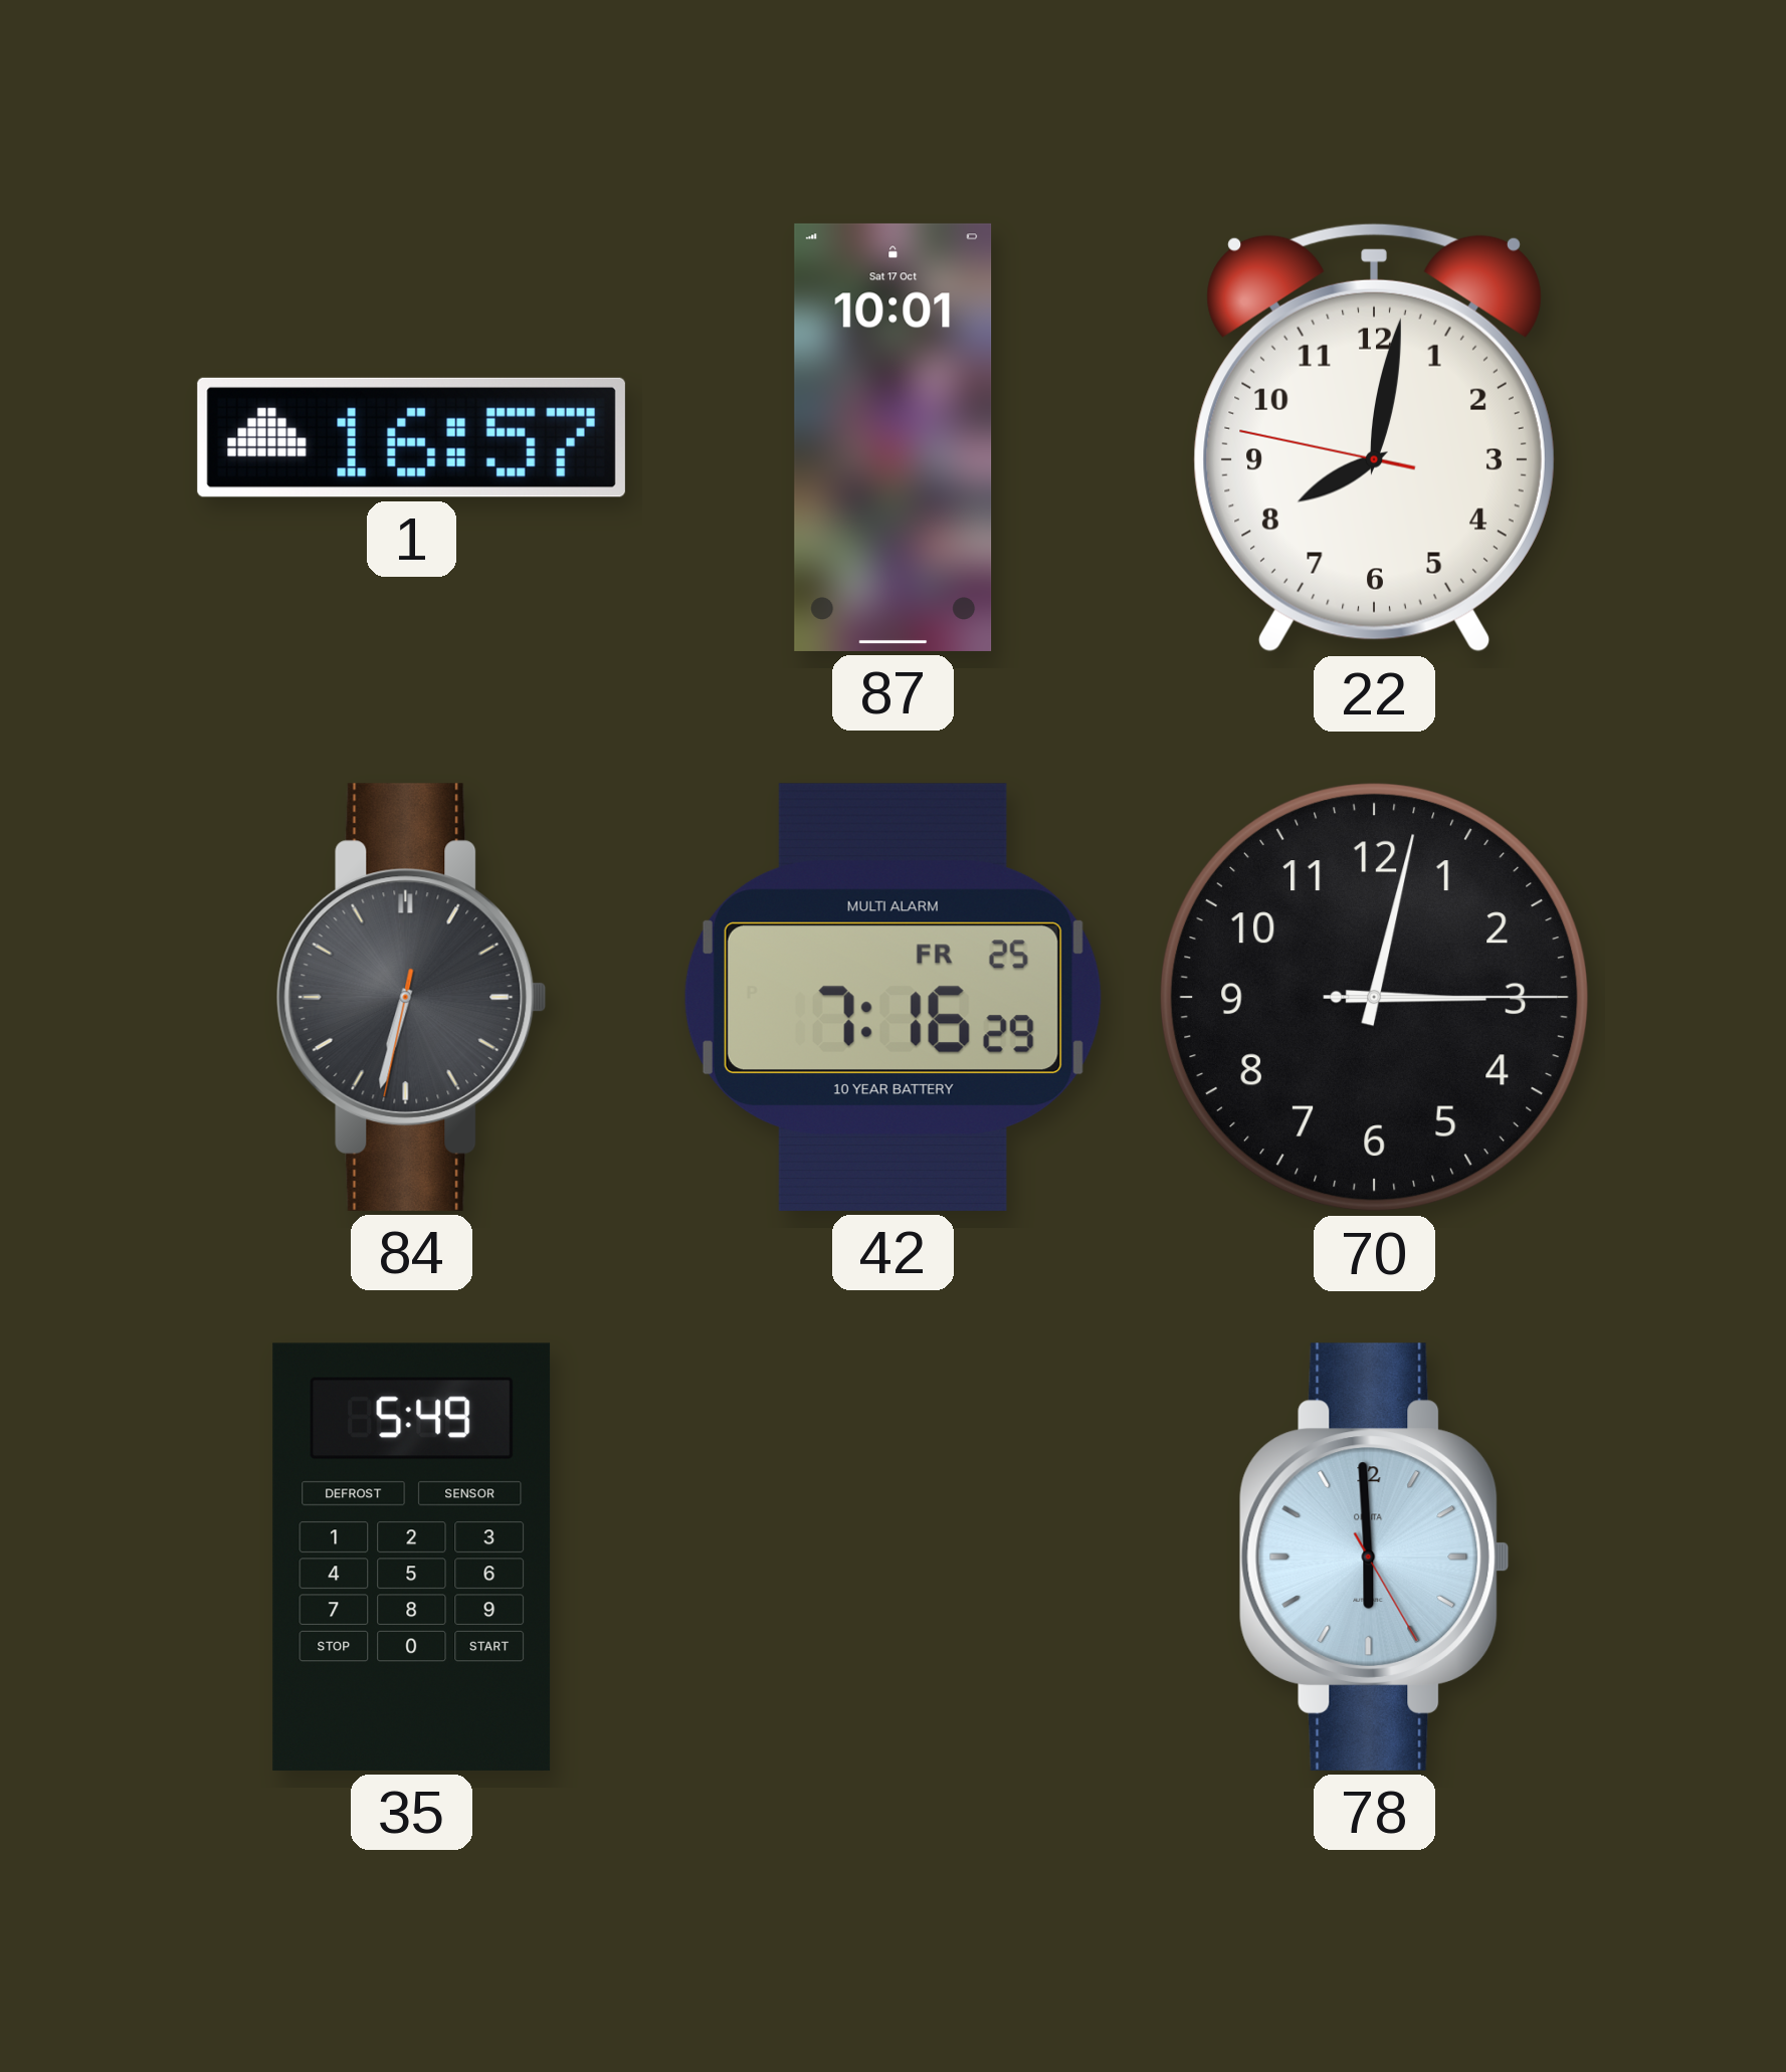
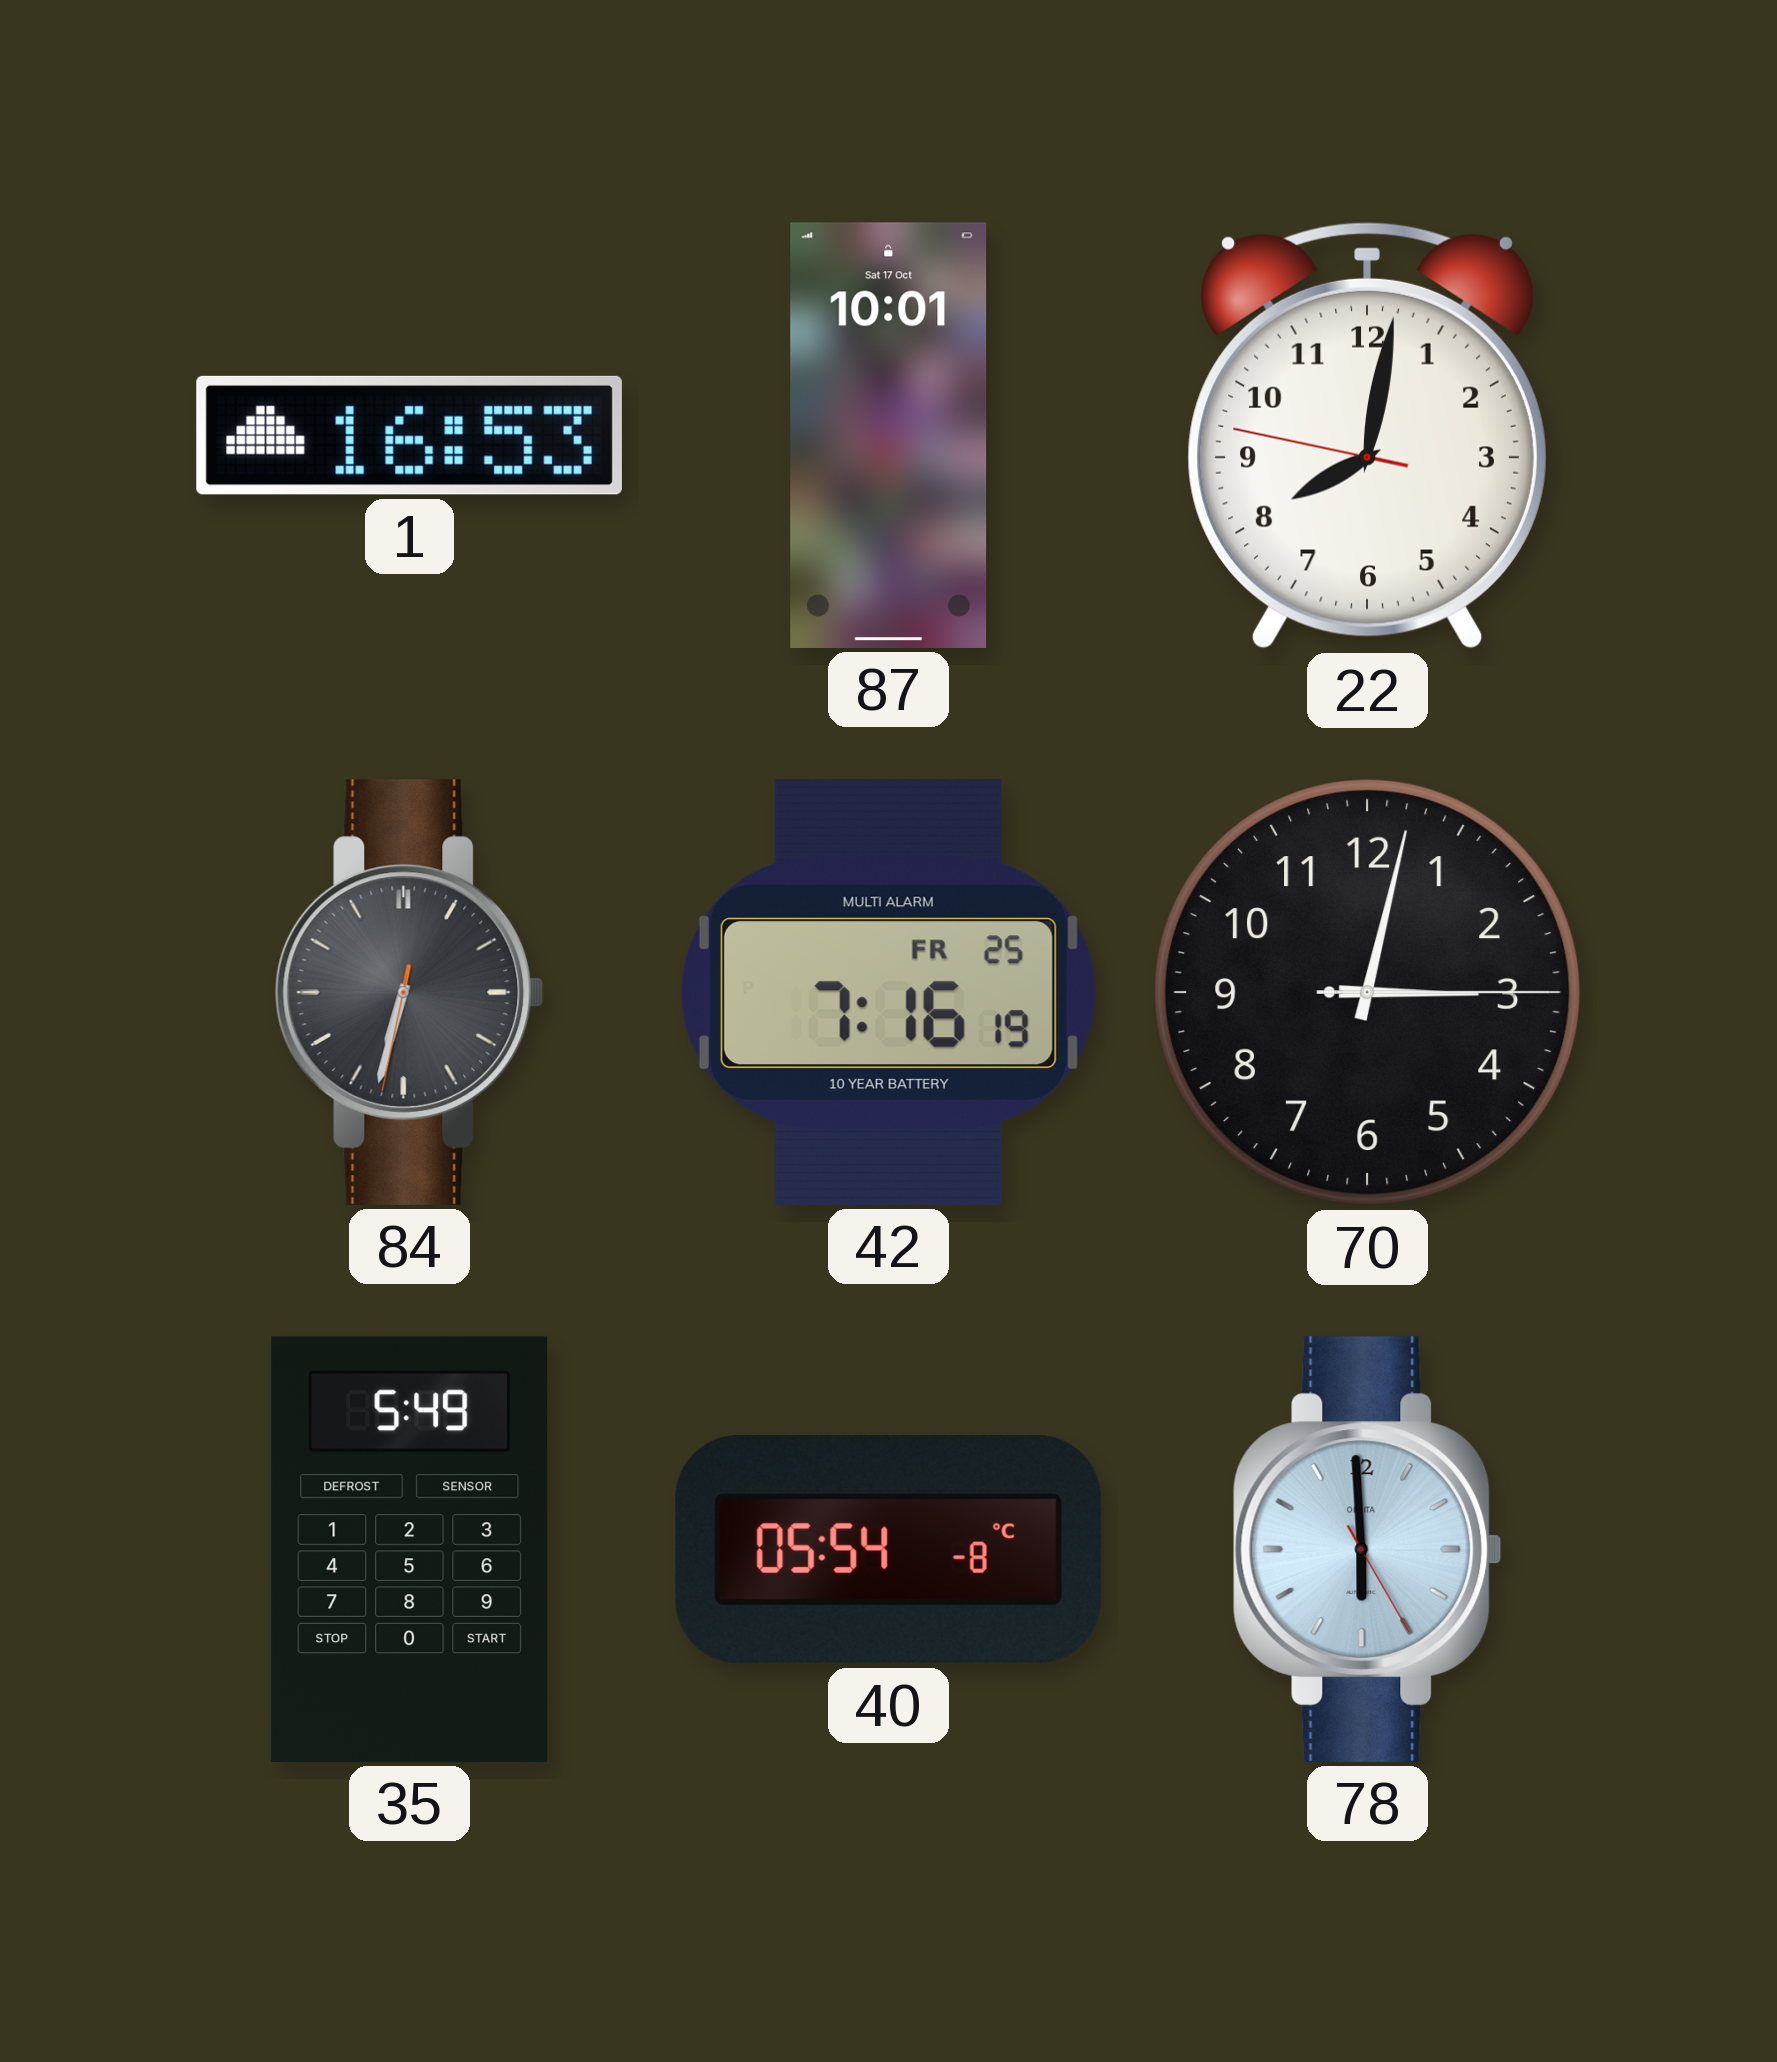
1: 16:57 -> 16:53 (409, 435)
42: 7:16:29 -> 7:16:19 (888, 992)
40: none -> 05:54 (888, 1549)
